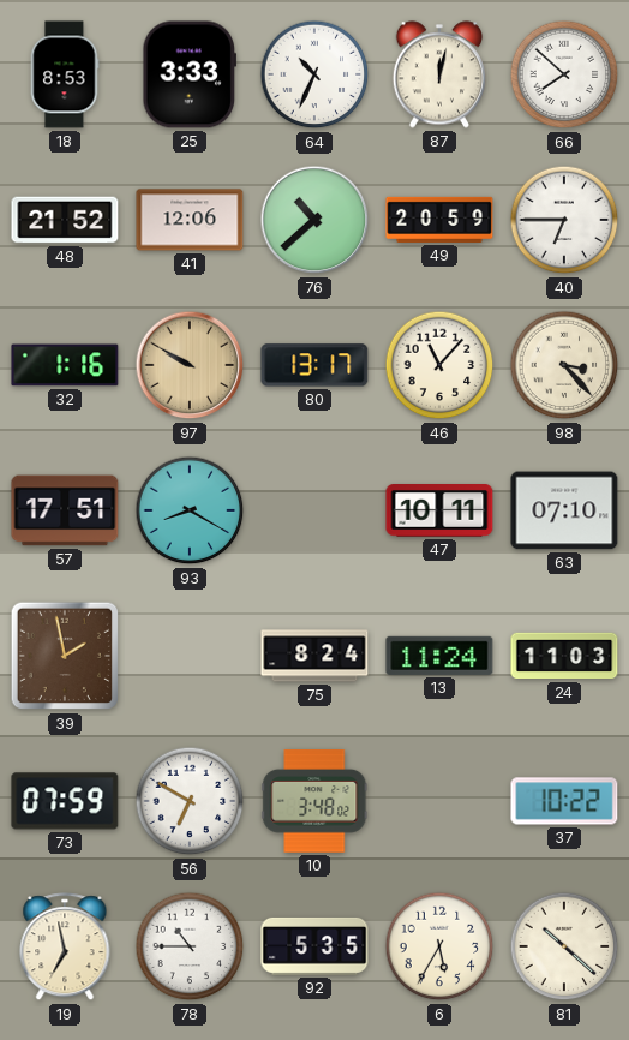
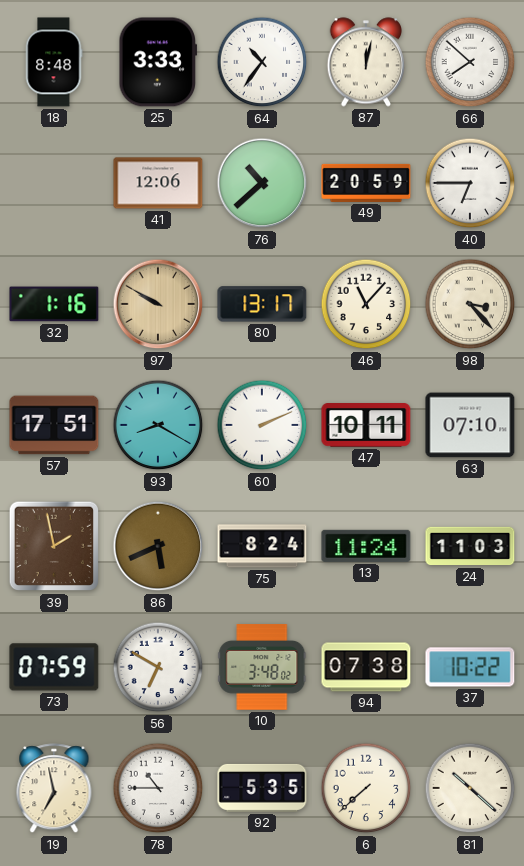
18: 8:53 -> 8:48 (54, 62)
64: 10:34 -> 10:36 (262, 62)
48: 21:52 -> none (65, 220)
60: none -> 2:11 (262, 425)
86: none -> 5:41 (158, 546)
94: none -> 07:38 (366, 667)
6: 5:35 -> 7:38 (366, 788)
